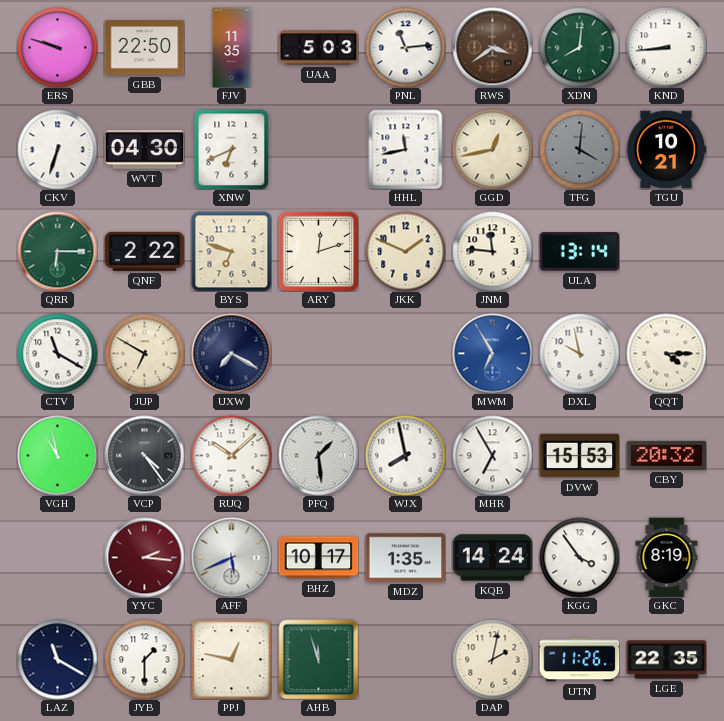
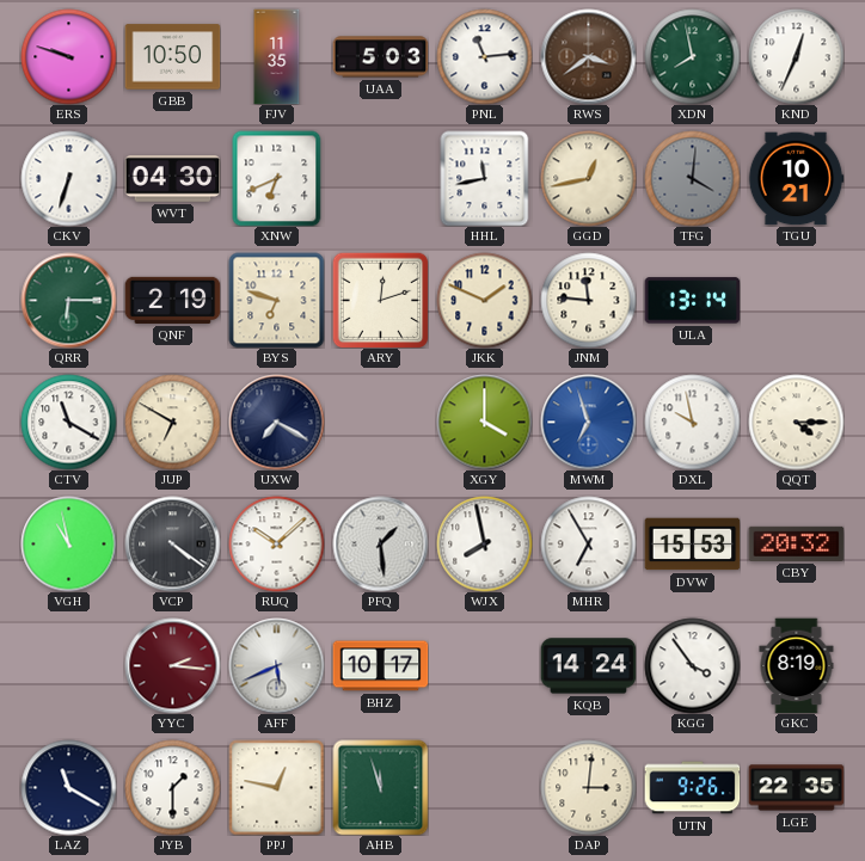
GBB: 22:50 -> 10:50 (172, 57)
XDN: 8:01 -> 7:58 (692, 56)
KND: 8:44 -> 12:34 (796, 56)
QNF: 2:22 -> 2:19 (172, 300)
XGY: none -> 4:00 (484, 422)
MWM: 6:55 -> 6:57 (588, 422)
VCP: 4:24 -> 4:21 (172, 543)
MDZ: 1:35 -> none (405, 558)
DAP: 2:02 -> 3:01 (588, 787)
UTN: 11:26 -> 9:26 (692, 788)
